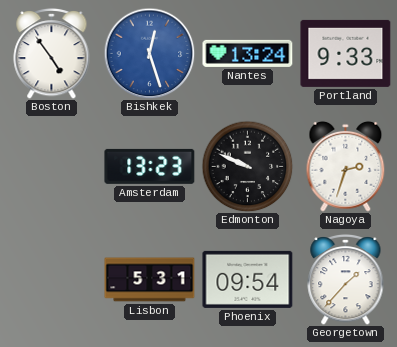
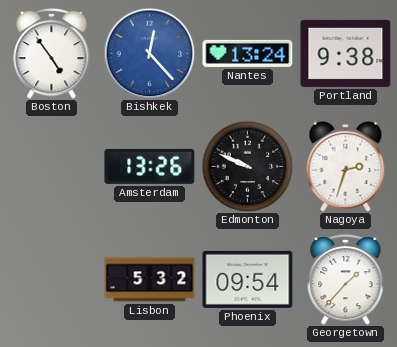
Bishkek: 12:27 -> 12:23 (149, 53)
Portland: 9:33 -> 9:38 (346, 53)
Amsterdam: 13:23 -> 13:26 (150, 166)
Lisbon: 5:31 -> 5:32 (150, 280)
